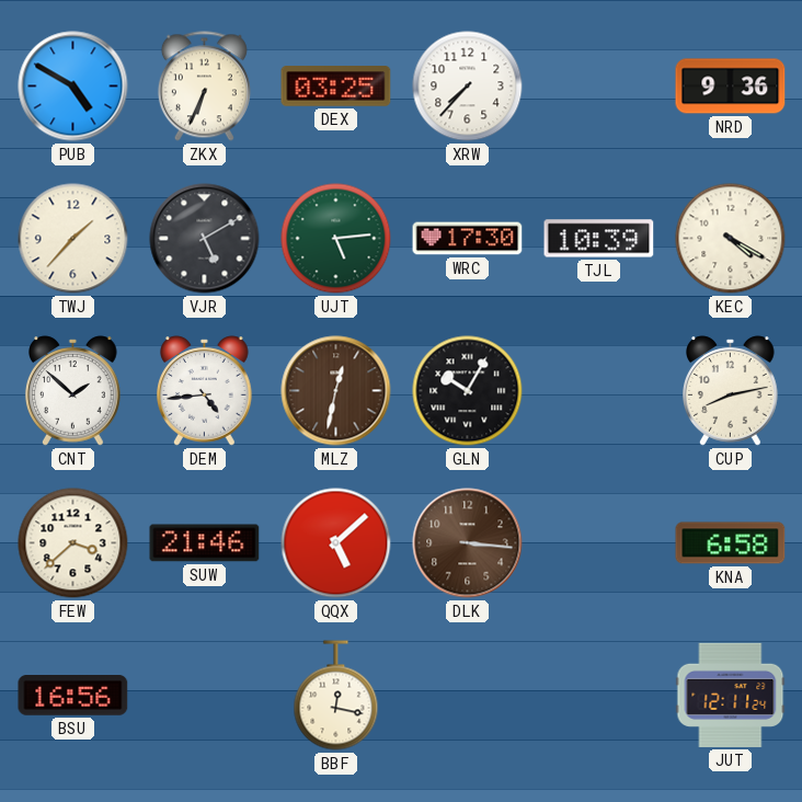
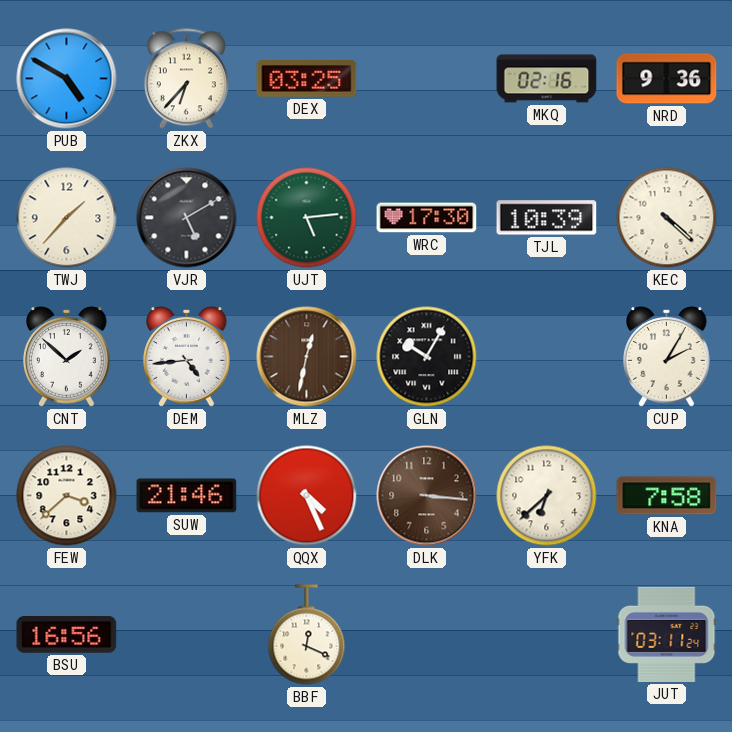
ZKX: 6:34 -> 6:37 (186, 79)
XRW: 7:37 -> none (468, 87)
MKQ: none -> 02:16 (547, 79)
KEC: 4:20 -> 4:22 (667, 218)
CUP: 8:13 -> 2:05 (667, 357)
QQX: 5:08 -> 4:26 (307, 496)
YFK: none -> 6:38 (547, 496)
KNA: 6:58 -> 7:58 (667, 496)
BBF: 12:17 -> 12:19 (307, 635)
JUT: 12:11 -> 03:11 (667, 634)
